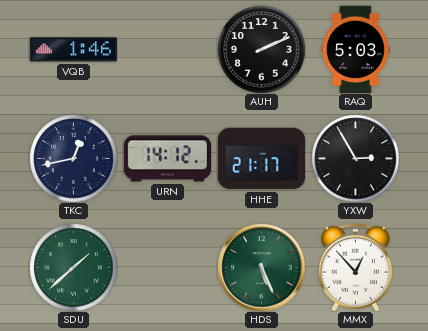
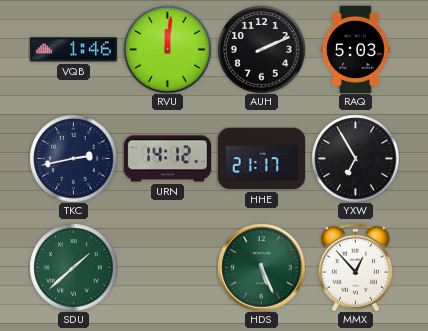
RVU: none -> 12:01 (167, 49)
TKC: 12:43 -> 2:43 (73, 158)
YXW: 2:55 -> 6:55 (355, 158)
